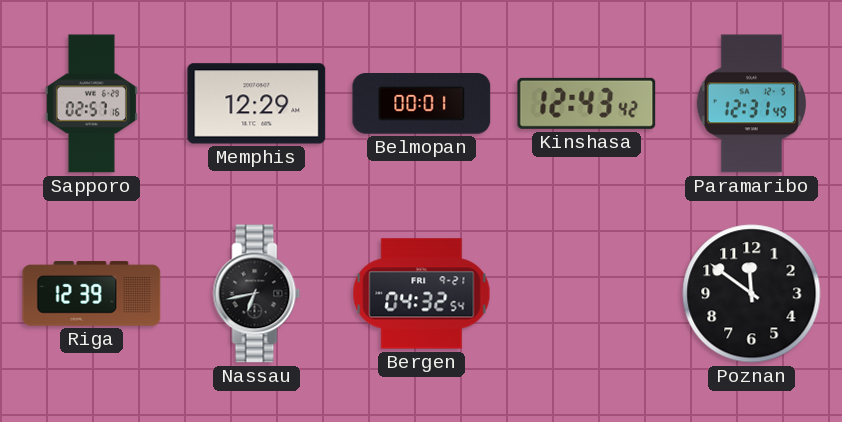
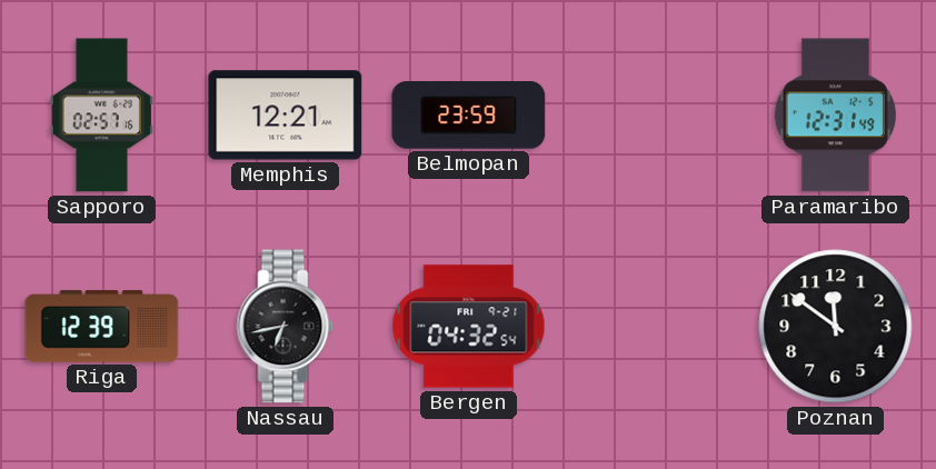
Memphis: 12:29 -> 12:21 (286, 116)
Belmopan: 00:01 -> 23:59 (469, 116)
Kinshasa: 12:43 -> none (587, 103)
